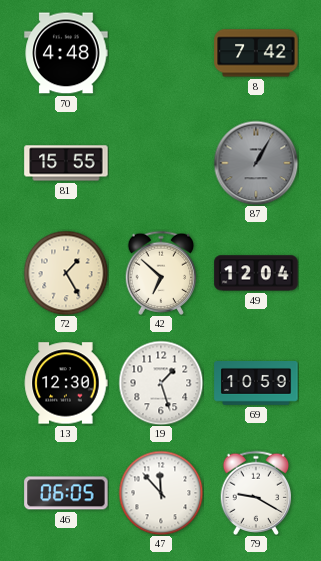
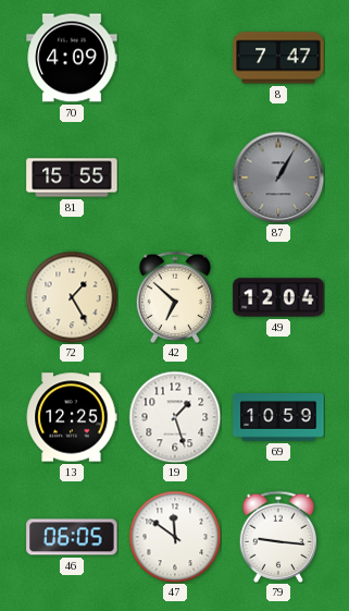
70: 4:48 -> 4:09 (72, 58)
8: 7:42 -> 7:47 (278, 58)
13: 12:30 -> 12:25 (72, 417)
47: 11:53 -> 11:51 (175, 537)
79: 9:20 -> 9:16 (278, 536)
